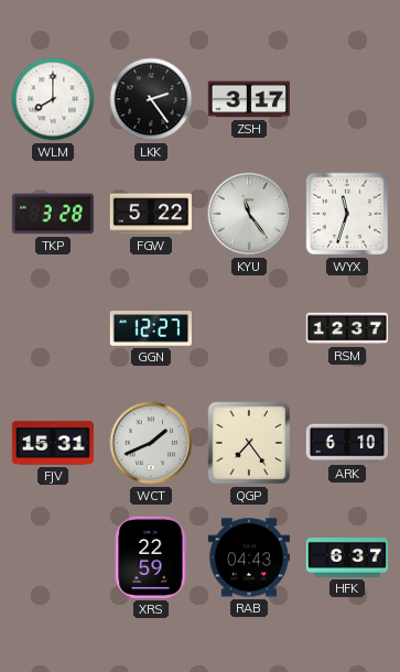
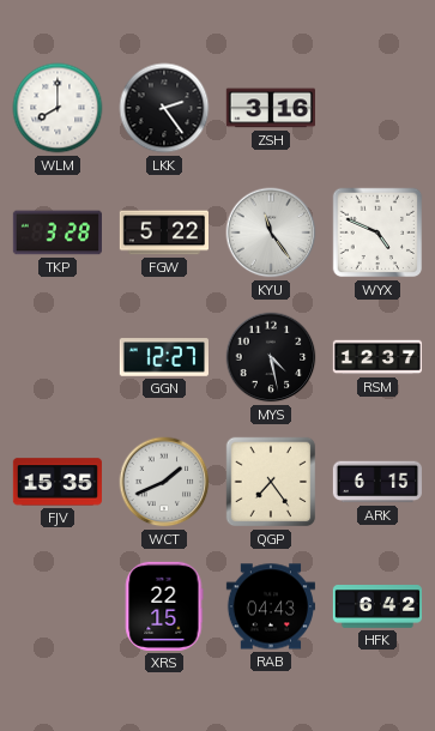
ZSH: 3:17 -> 3:16 (271, 108)
WYX: 11:33 -> 4:49 (377, 232)
MYS: none -> 4:28 (271, 357)
FJV: 15:31 -> 15:35 (56, 482)
ARK: 6:10 -> 6:15 (376, 482)
XRS: 22:59 -> 22:15 (164, 606)
HFK: 6:37 -> 6:42 (376, 606)
